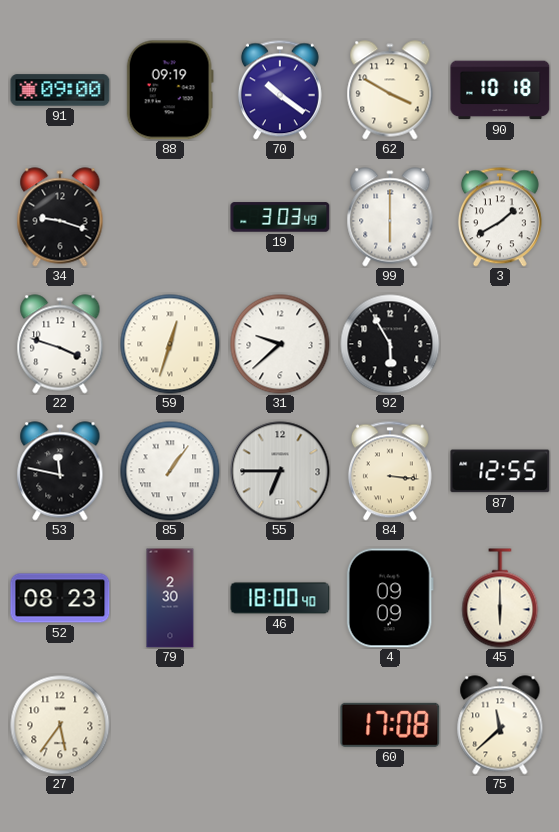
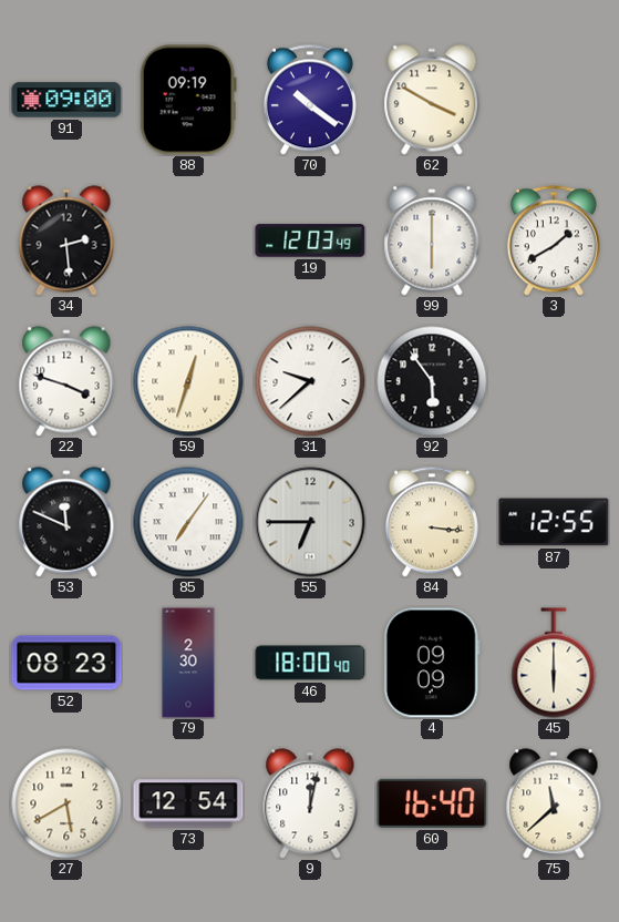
90: 10:18 -> none (500, 90)
34: 9:18 -> 2:29 (66, 240)
19: 3:03 -> 12:03 (310, 240)
92: 5:55 -> 5:54 (432, 381)
53: 11:47 -> 11:49 (66, 522)
85: 1:06 -> 7:06 (188, 522)
27: 5:36 -> 5:40 (66, 803)
73: none -> 12:54 (188, 803)
9: none -> 12:02 (310, 803)
60: 17:08 -> 16:40 (432, 803)
